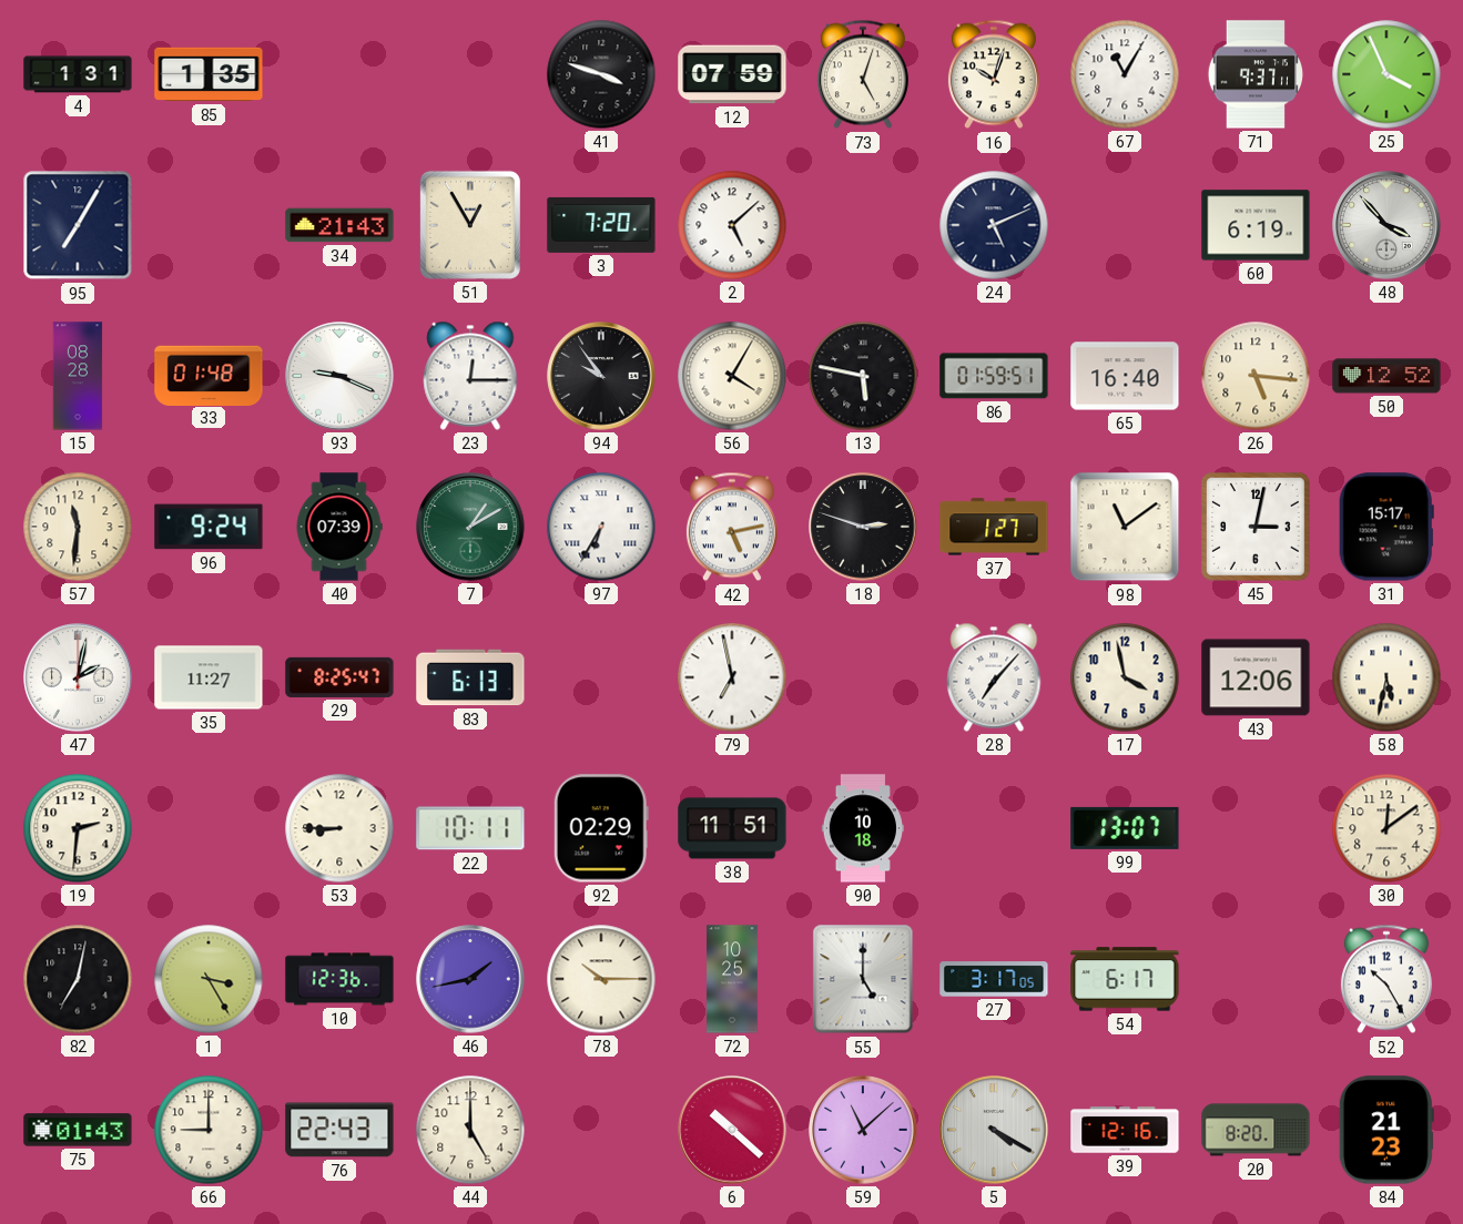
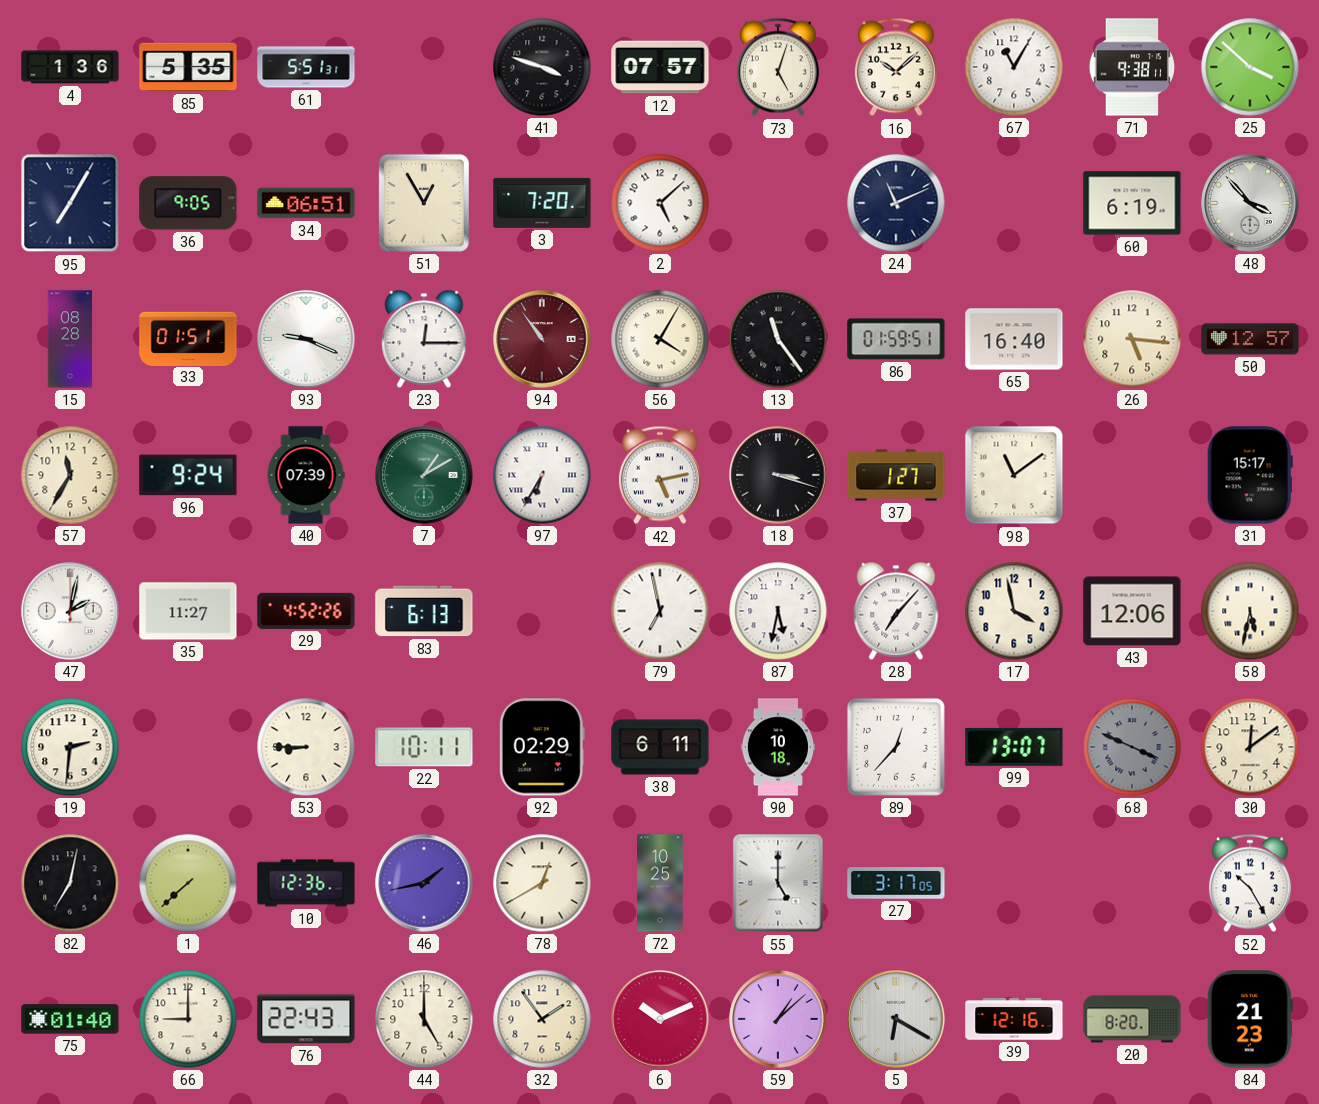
4: 1:31 -> 1:36 (70, 67)
85: 1:35 -> 5:35 (188, 67)
61: none -> 5:51 (306, 67)
12: 07:59 -> 07:57 (660, 67)
16: 10:03 -> 10:08 (896, 67)
71: 9:37 -> 9:38 (1131, 67)
25: 3:56 -> 3:52 (1250, 67)
36: none -> 9:05 (188, 203)
34: 21:43 -> 06:51 (306, 203)
24: 5:11 -> 11:11 (896, 203)
33: 01:48 -> 01:51 (188, 338)
94: 9:54 -> 10:54 (542, 339)
94 dial: black -> burgundy (542, 339)
13: 5:47 -> 11:24 (778, 339)
50: 12:52 -> 12:57 (1250, 339)
57: 11:31 -> 11:35 (70, 475)
18: 2:48 -> 3:18 (778, 475)
45: 3:02 -> none (1256, 527)
29: 8:25 -> 4:52 (306, 611)
87: none -> 5:32 (778, 611)
38: 11:51 -> 6:11 (660, 747)
89: none -> 12:37 (896, 747)
68: none -> 3:49 (1132, 747)
1: 3:25 -> 7:38 (188, 883)
78: 10:15 -> 12:40 (542, 883)
54: 6:17 -> none (1125, 979)
75: 01:43 -> 01:40 (70, 1019)
32: none -> 1:54 (542, 1019)
6: 10:22 -> 10:11 (660, 1019)
59: 11:08 -> 1:08 (778, 1019)
5: 4:20 -> 6:20 (896, 1019)
